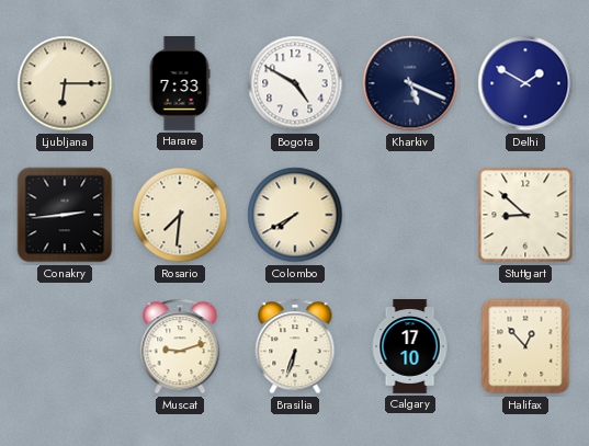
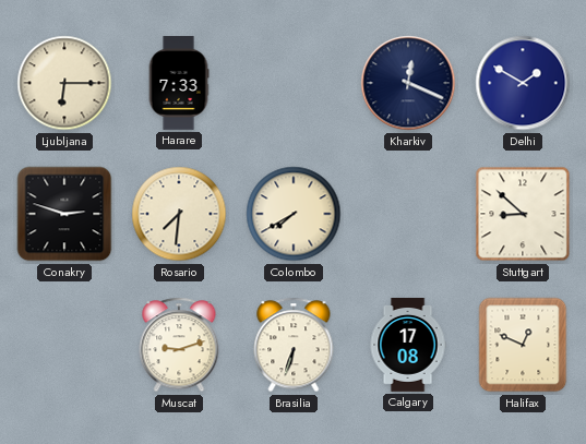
Bogota: 4:50 -> none (295, 83)
Kharkiv: 5:19 -> 12:19 (408, 83)
Conakry: 2:44 -> 2:48 (64, 214)
Calgary: 17:10 -> 17:08 (408, 346)
Halifax: 12:53 -> 12:49 (523, 345)
